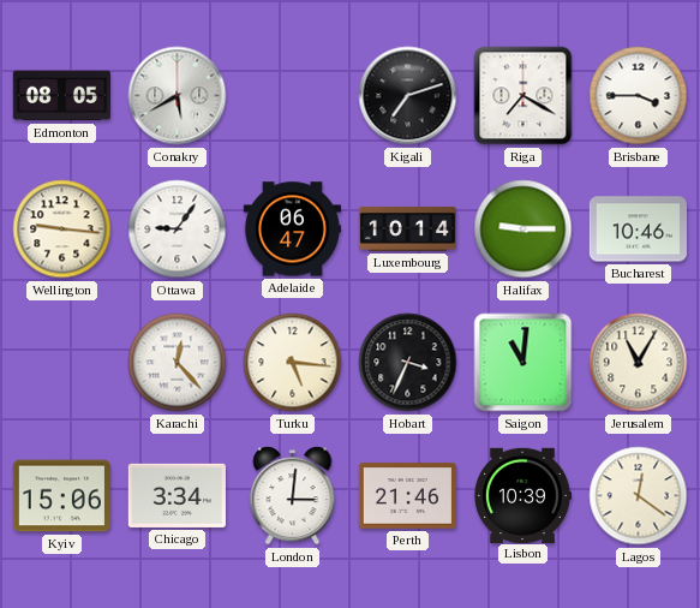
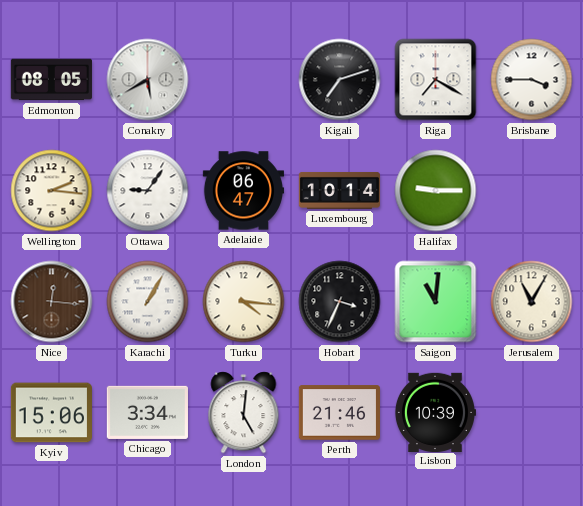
Wellington: 9:16 -> 2:16 (52, 191)
Bucharest: 10:46 -> none (638, 230)
Nice: none -> 12:16 (52, 302)
Karachi: 12:23 -> 1:05 (148, 302)
Turku: 5:16 -> 4:16 (244, 302)
London: 3:01 -> 5:01 (244, 413)
Lagos: 12:21 -> none (639, 496)
